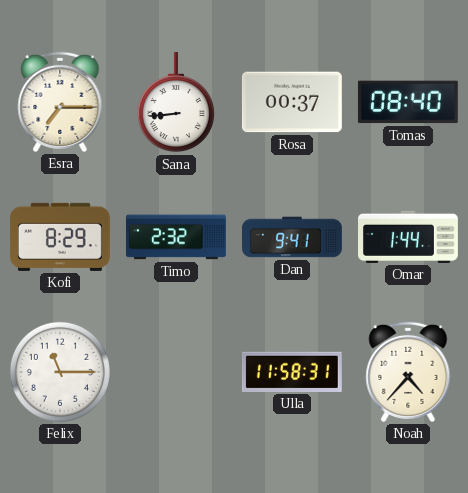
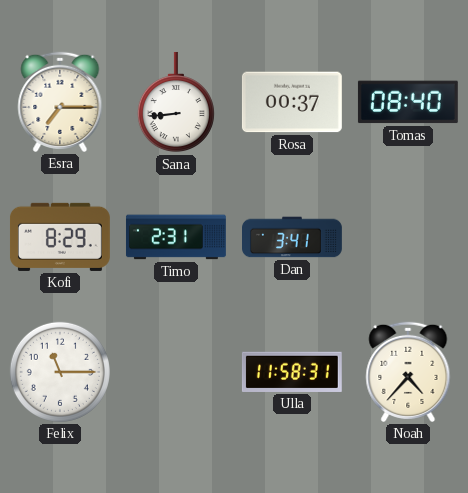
Timo: 2:32 -> 2:31 (176, 237)
Dan: 9:41 -> 3:41 (293, 237)
Omar: 1:44 -> none (409, 237)
